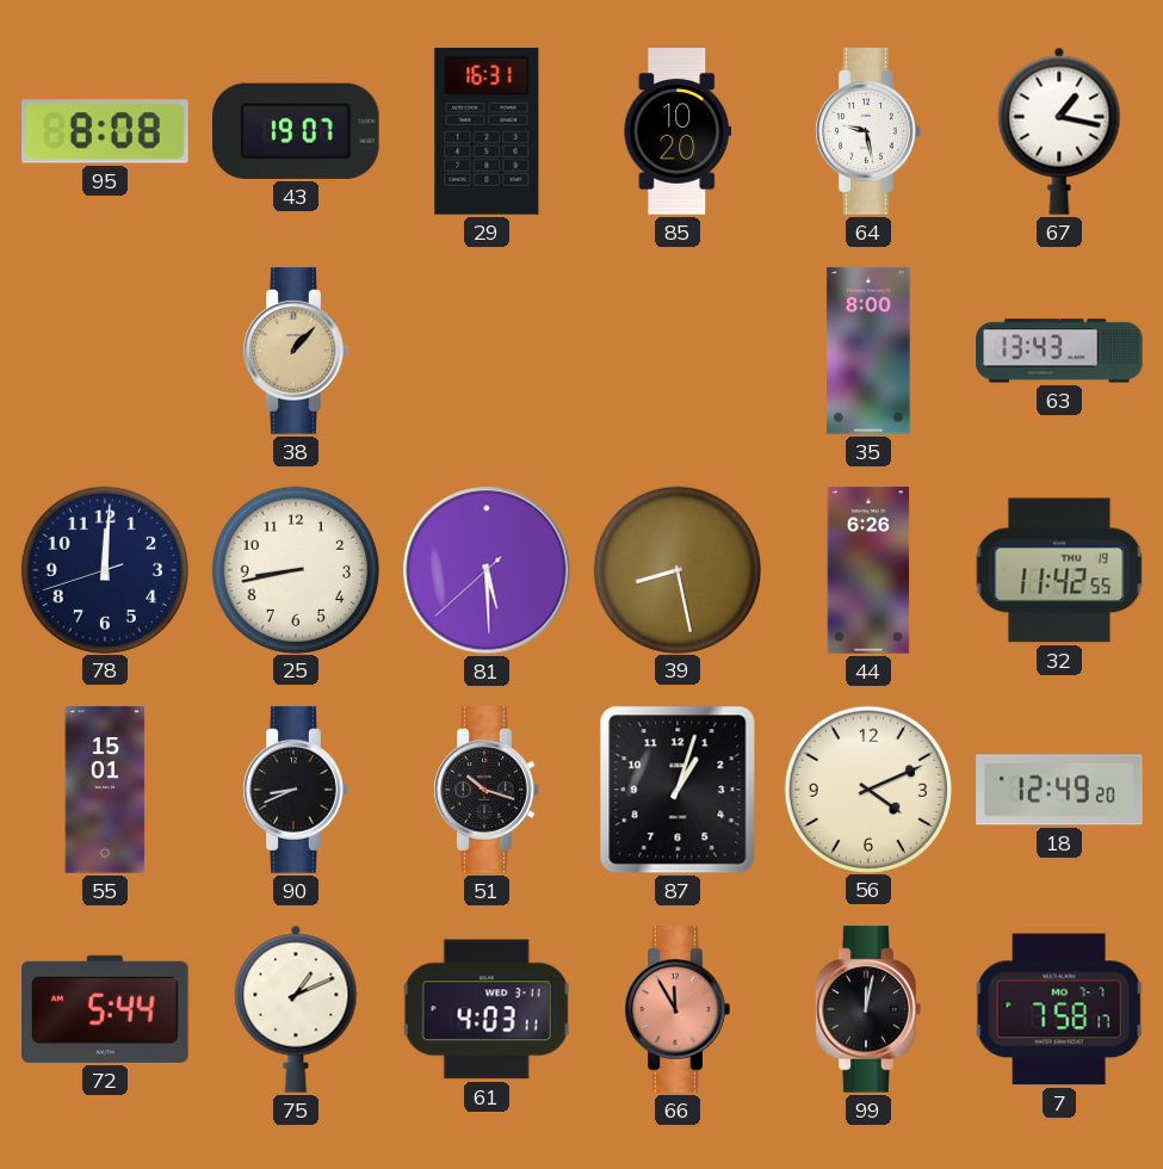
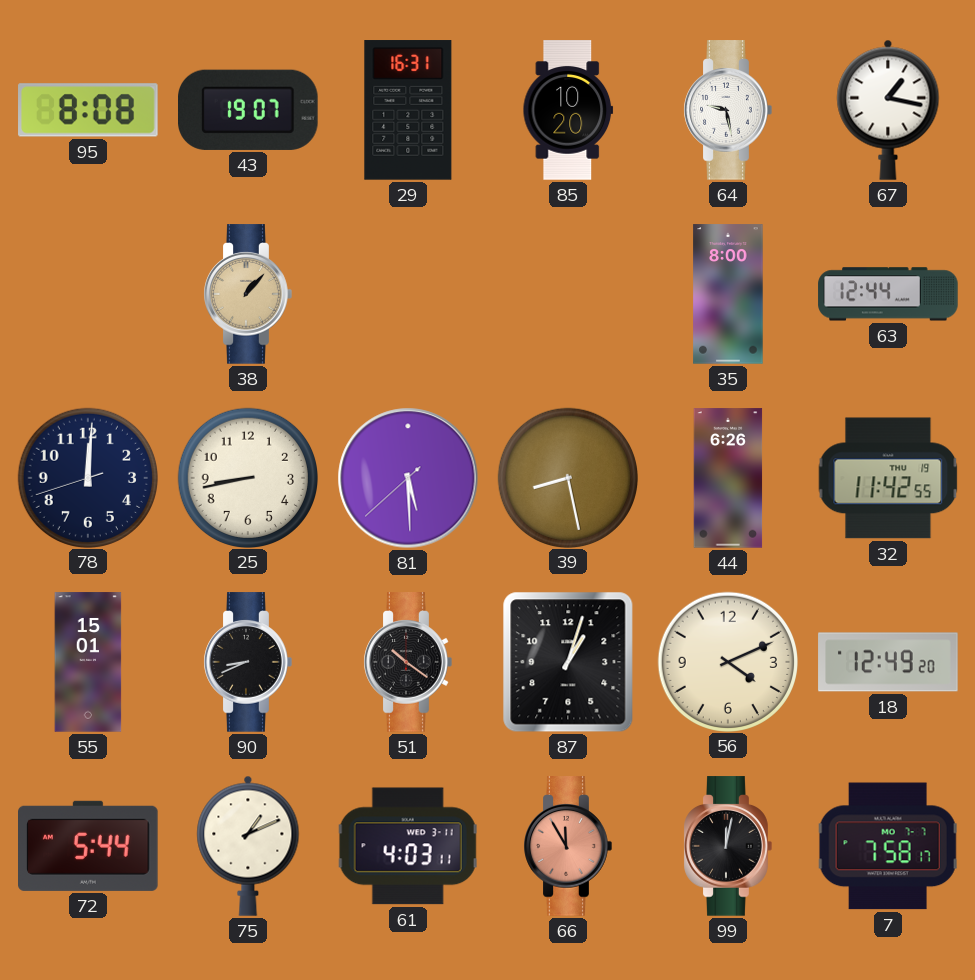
63: 13:43 -> 12:44 (888, 294)
51: 10:18 -> 10:21 (408, 662)
